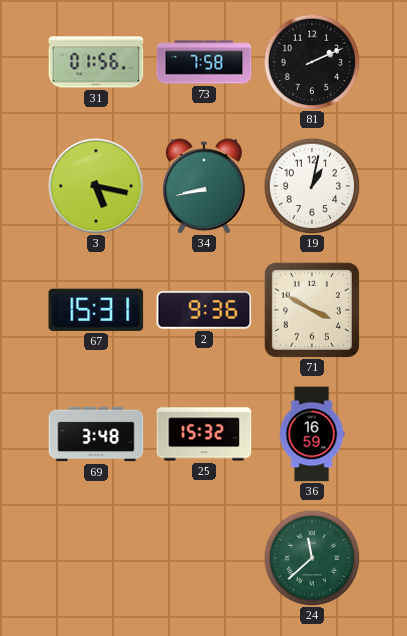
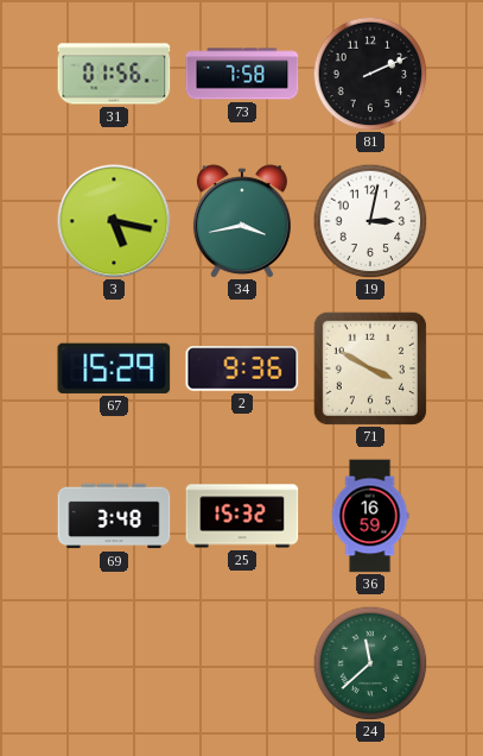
34: 8:43 -> 3:43 (242, 221)
19: 1:02 -> 3:02 (370, 221)
67: 15:31 -> 15:29 (114, 368)
